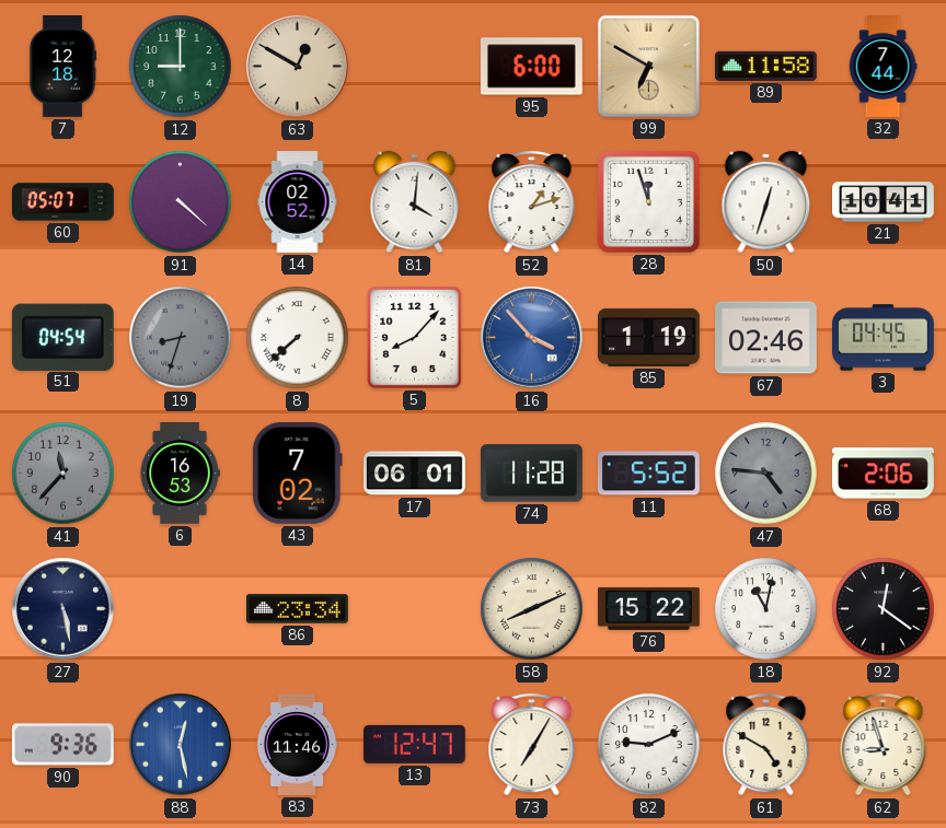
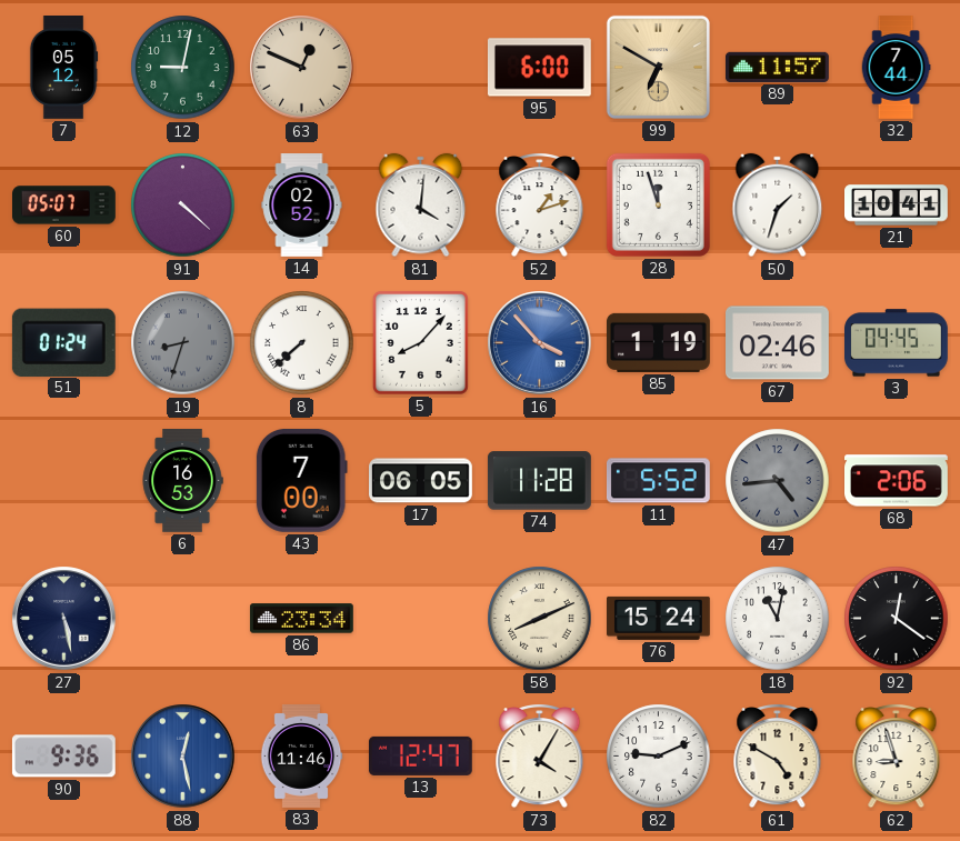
7: 12:18 -> 05:12 (63, 68)
12: 9:00 -> 9:02 (183, 68)
63: 12:50 -> 12:49 (302, 68)
89: 11:58 -> 11:57 (777, 67)
50: 12:33 -> 1:33 (778, 206)
51: 04:54 -> 01:24 (63, 342)
41: 11:37 -> none (64, 474)
43: 7:02 -> 7:00 (301, 480)
17: 06:01 -> 06:05 (421, 481)
47: 4:46 -> 4:44 (778, 481)
76: 15:22 -> 15:24 (659, 618)
73: 7:05 -> 4:05 (540, 757)
